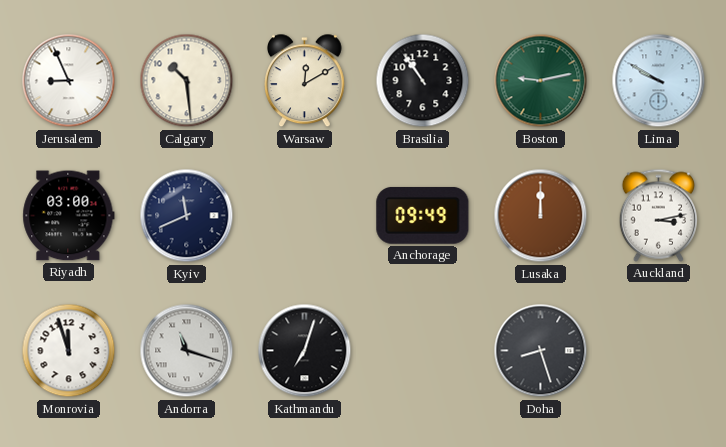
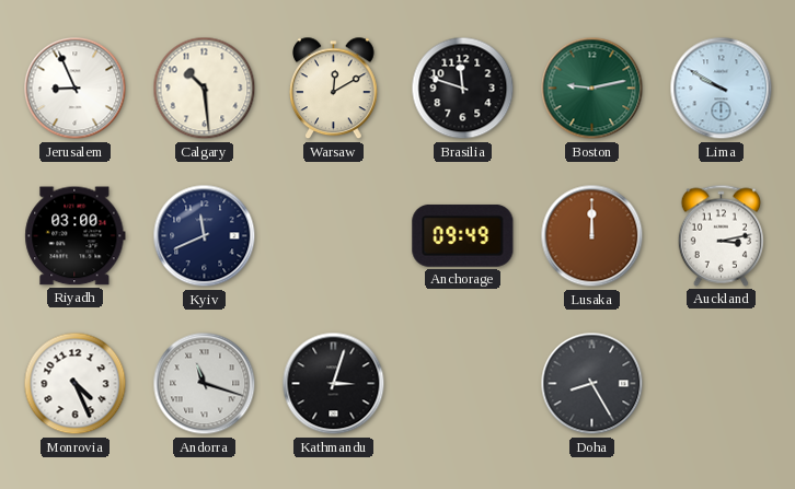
Brasilia: 10:54 -> 11:48 (463, 89)
Monrovia: 11:57 -> 4:26 (76, 384)
Kathmandu: 7:03 -> 3:03 (334, 384)
Doha: 8:27 -> 8:25 (592, 384)
